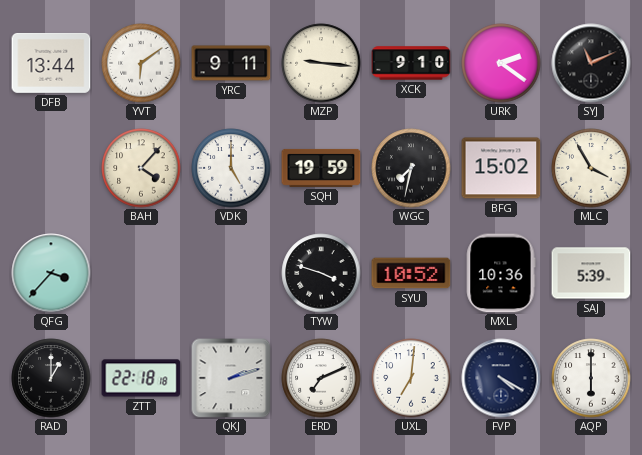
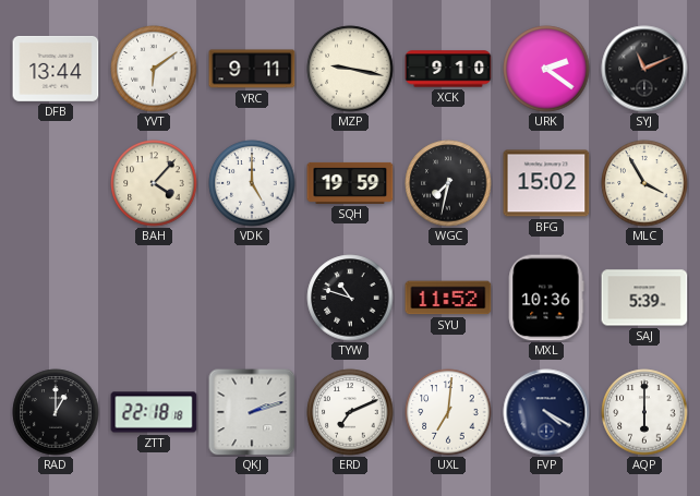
MZP: 9:16 -> 9:17 (350, 69)
QFG: 3:37 -> none (51, 273)
TYW: 3:48 -> 10:48 (350, 298)
SYU: 10:52 -> 11:52 (448, 298)
